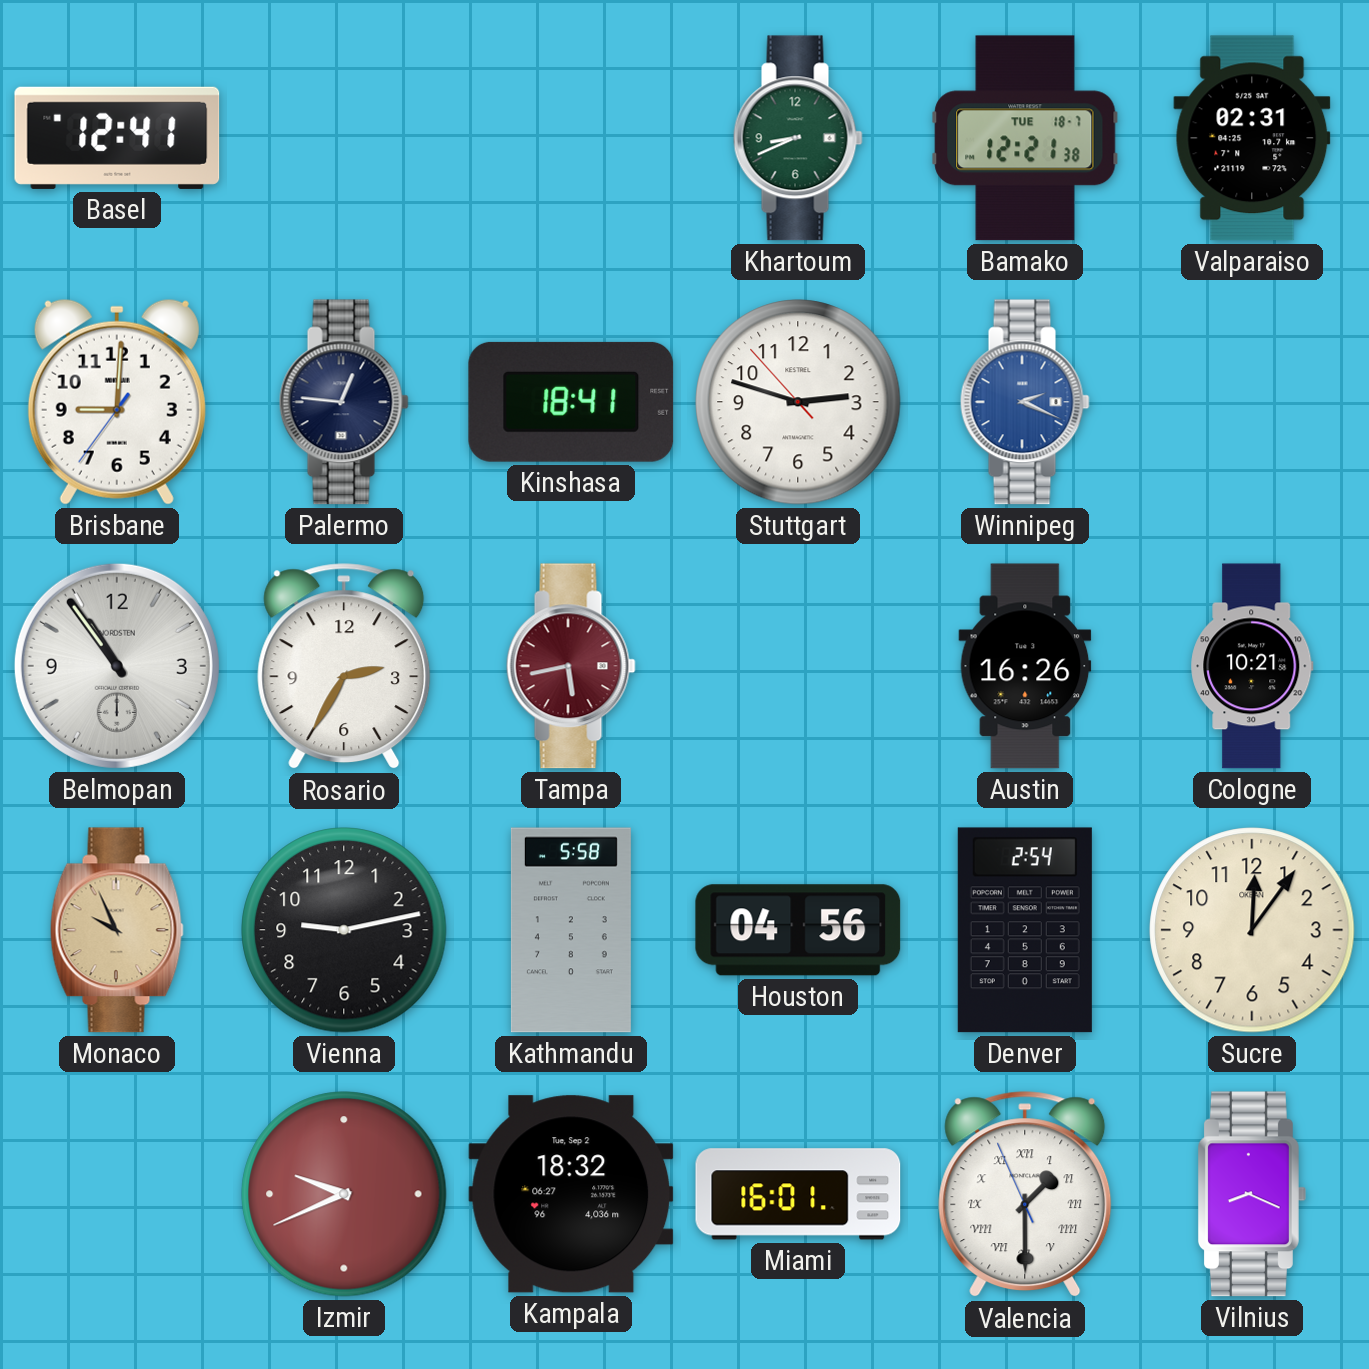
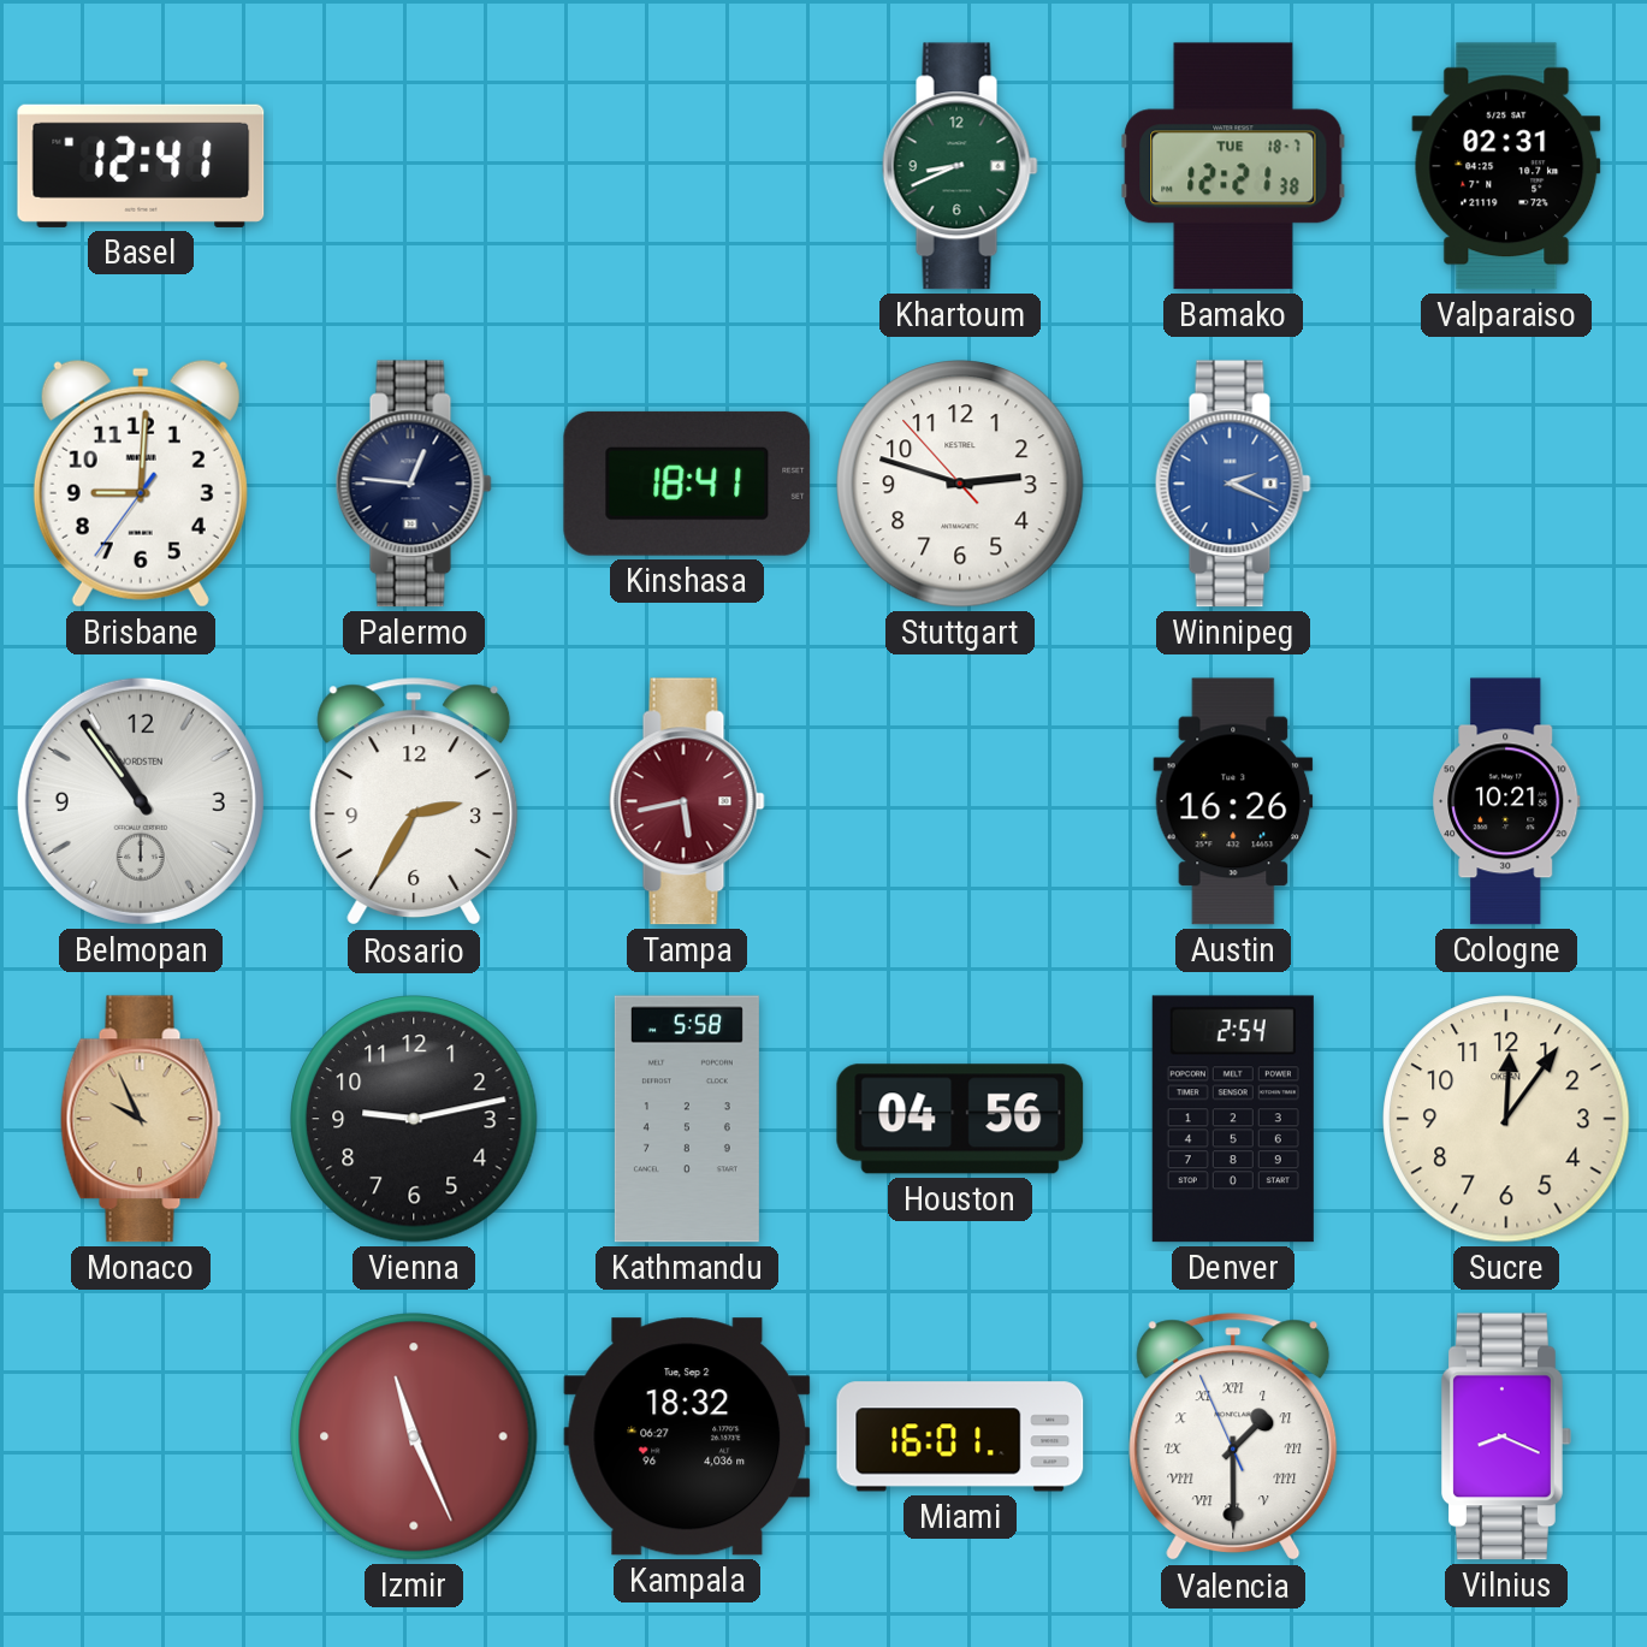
Izmir: 9:41 -> 11:26 (414, 1436)
